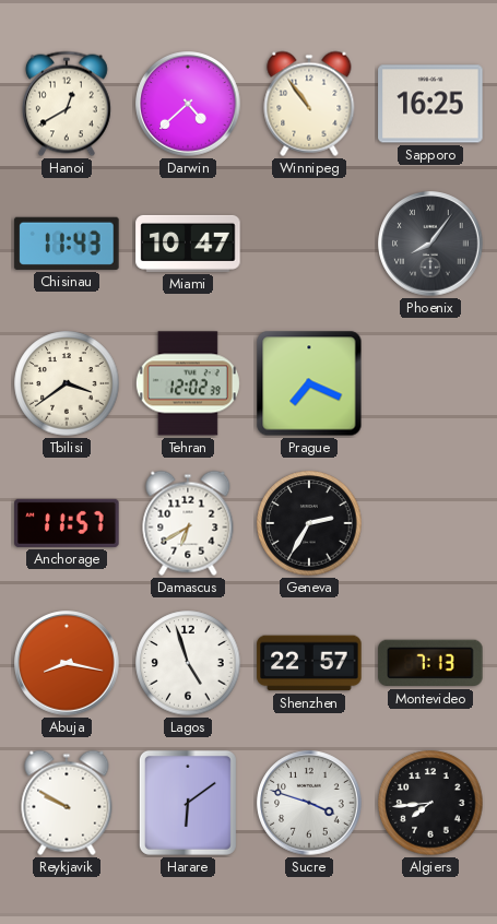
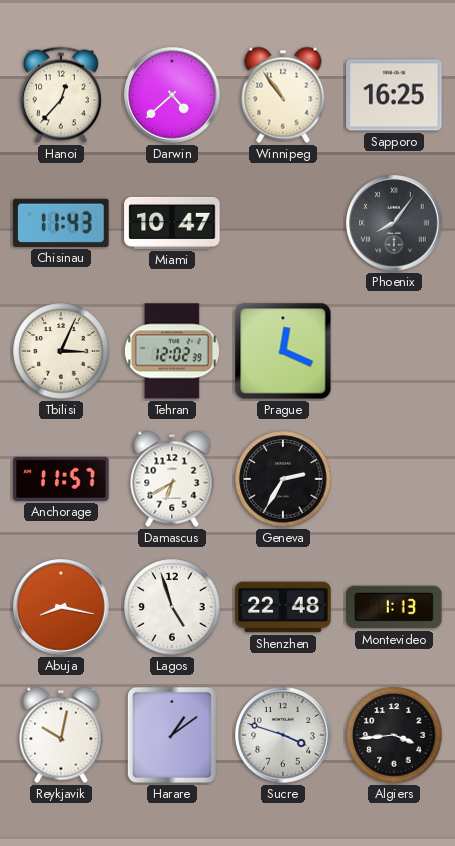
Hanoi: 12:40 -> 12:37 (61, 95)
Tbilisi: 3:39 -> 3:04 (61, 351)
Prague: 7:19 -> 12:19 (283, 351)
Shenzhen: 22:57 -> 22:48 (283, 607)
Montevideo: 7:13 -> 1:13 (394, 607)
Reykjavik: 9:50 -> 10:02 (61, 735)
Harare: 6:09 -> 1:09 (172, 735)
Algiers: 7:44 -> 3:44 (394, 735)
